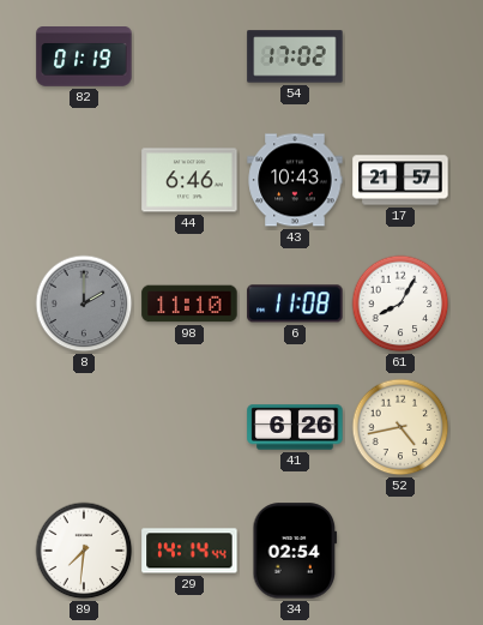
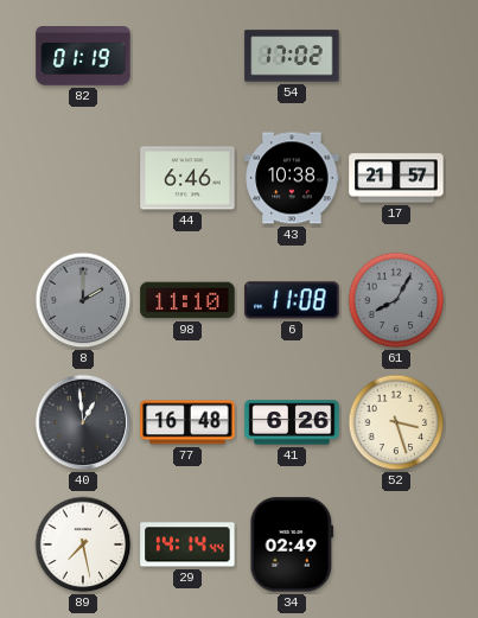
43: 10:43 -> 10:38 (292, 178)
61 dial: white -> grey (396, 300)
40: none -> 12:59 (83, 422)
77: none -> 16:48 (187, 422)
52: 4:43 -> 3:27 (396, 422)
89: 7:31 -> 7:28 (83, 544)
34: 02:54 -> 02:49 (292, 544)
